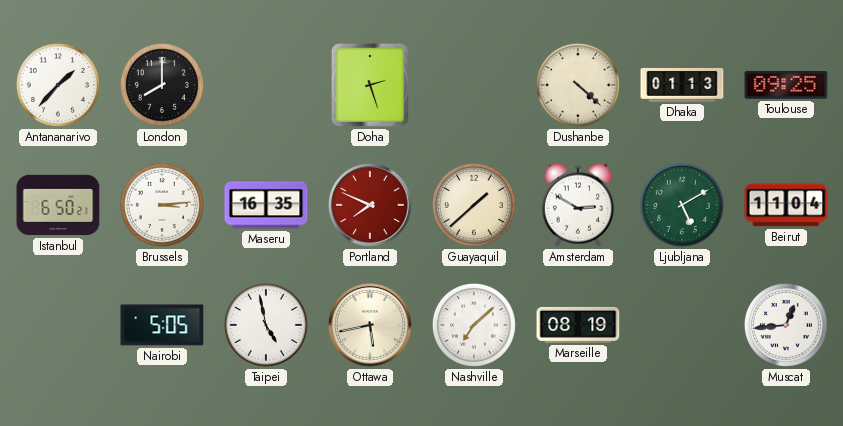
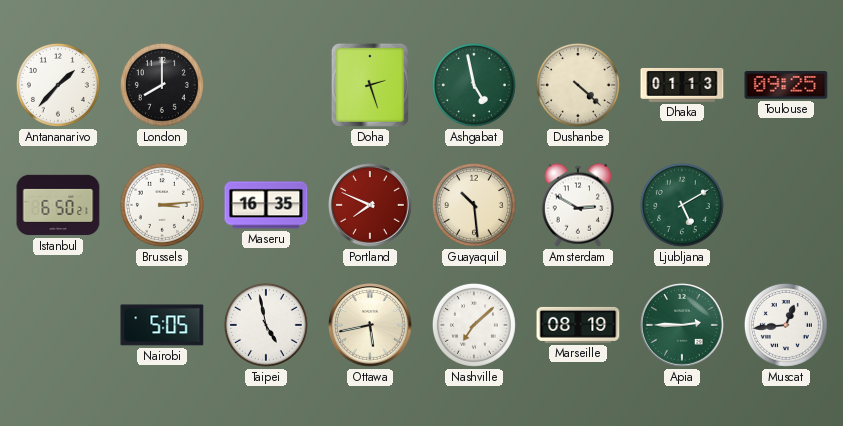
Ashgabat: none -> 4:58 (474, 85)
Guayaquil: 1:38 -> 10:29 (474, 205)
Beirut: 11:04 -> none (786, 205)
Apia: none -> 2:45 (683, 326)
